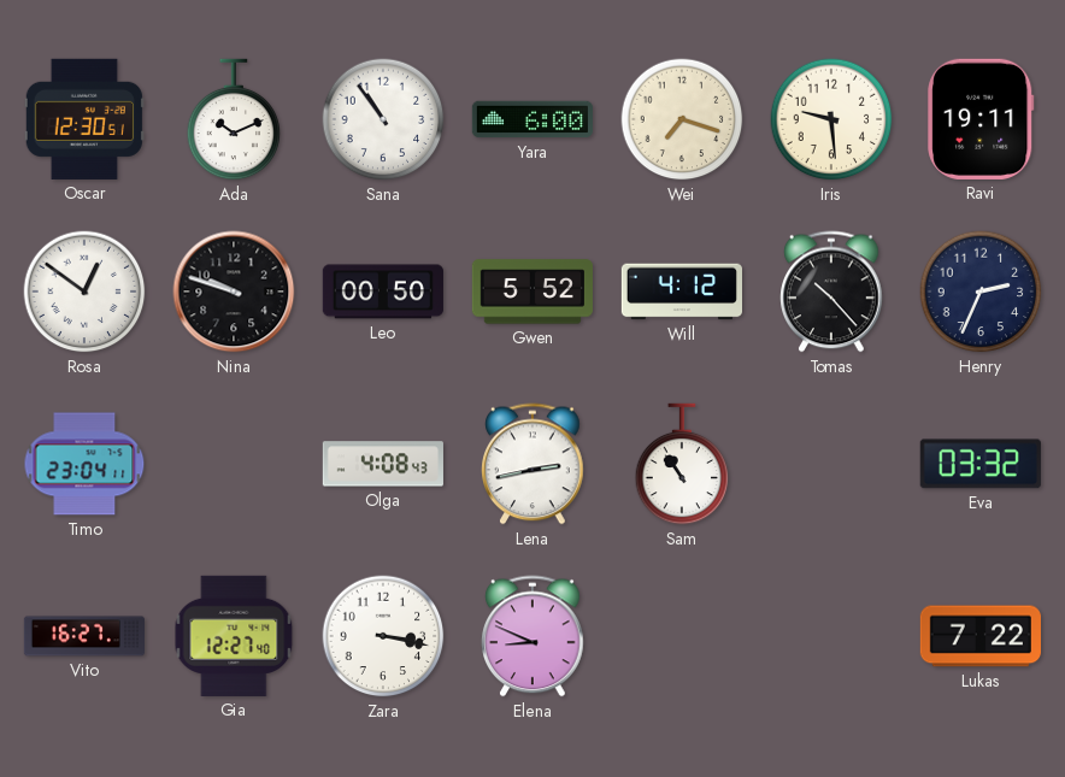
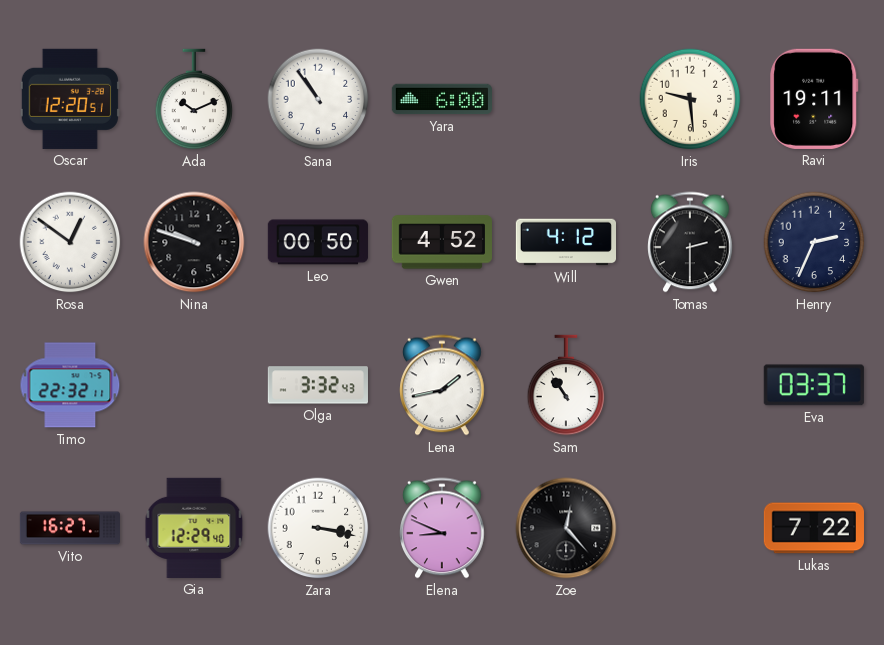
Oscar: 12:30 -> 12:20 (70, 99)
Wei: 7:18 -> none (682, 119)
Gwen: 5:52 -> 4:52 (442, 242)
Tomas: 10:23 -> 2:30 (690, 242)
Timo: 23:04 -> 22:32 (70, 385)
Olga: 4:08 -> 3:32 (318, 385)
Lena: 2:43 -> 1:43 (442, 385)
Eva: 03:32 -> 03:37 (814, 385)
Gia: 12:27 -> 12:29 (194, 528)
Zoe: none -> 12:23 (566, 528)
